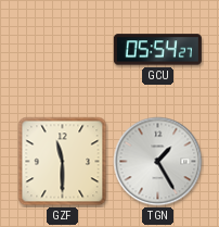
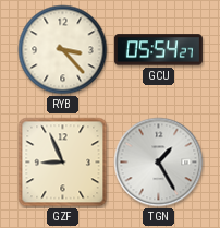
RYB: none -> 3:23 (63, 50)
GZF: 11:30 -> 8:56 (63, 163)
